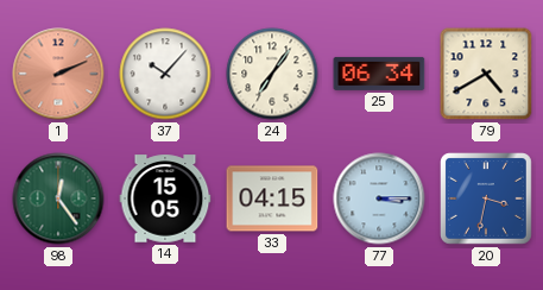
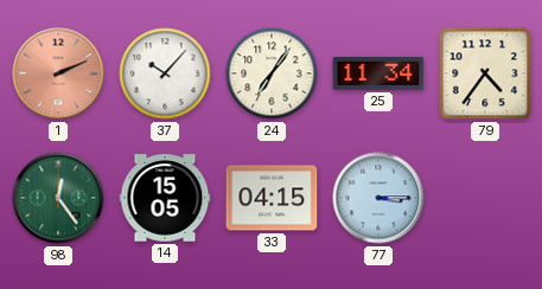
25: 06:34 -> 11:34 (378, 73)
79: 4:40 -> 4:36 (485, 73)
20: 3:32 -> none (487, 200)
